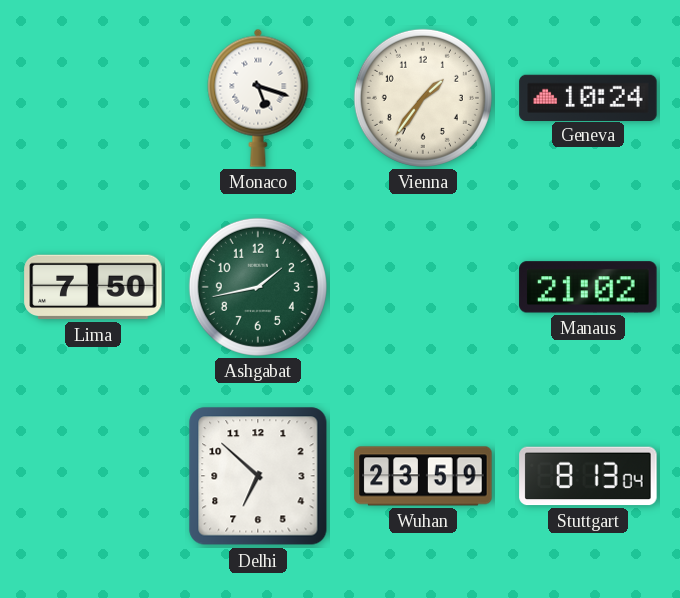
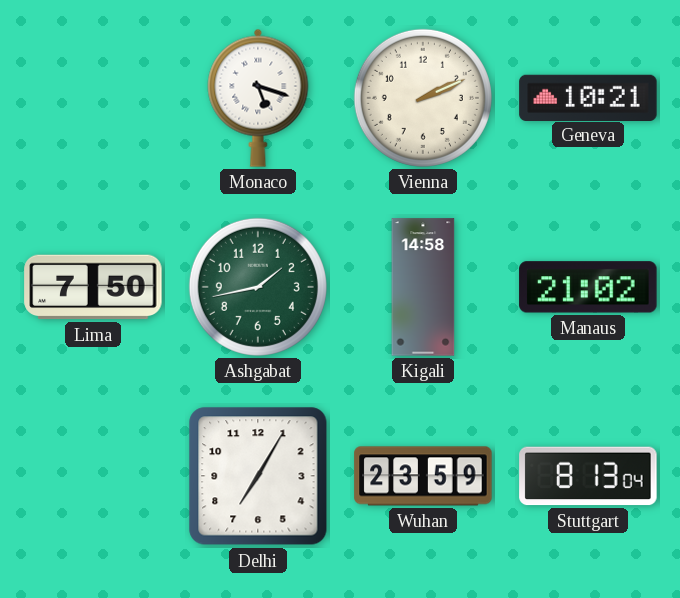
Vienna: 1:36 -> 2:11 (423, 98)
Geneva: 10:24 -> 10:21 (588, 97)
Kigali: none -> 14:58 (423, 287)
Delhi: 6:52 -> 7:05 (258, 476)
